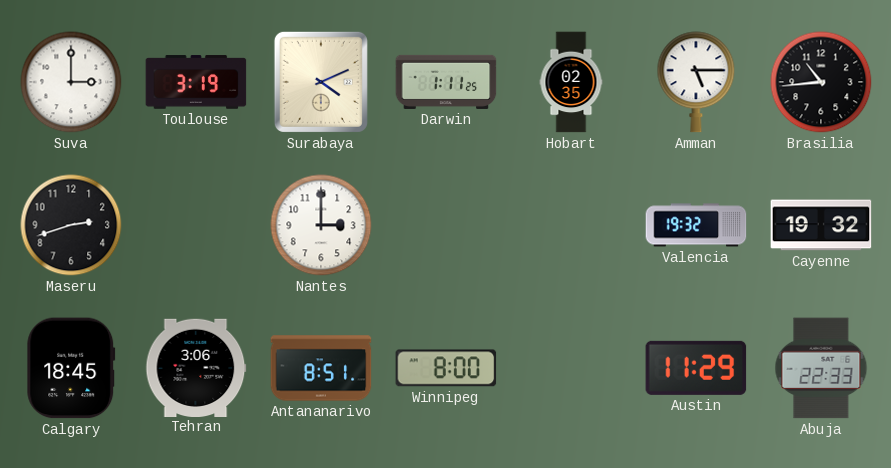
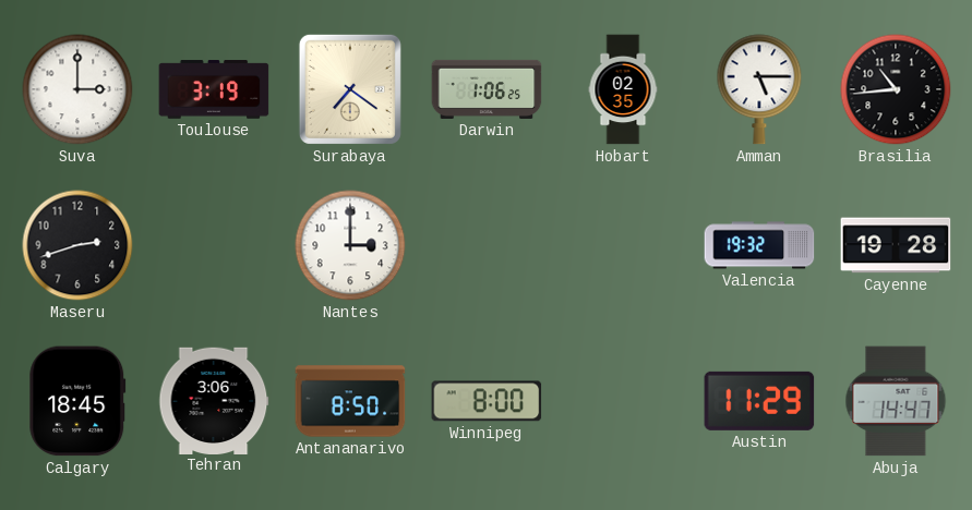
Surabaya: 4:11 -> 7:21 (350, 89)
Darwin: 1:11 -> 1:06 (487, 89)
Cayenne: 19:32 -> 19:28 (896, 245)
Antananarivo: 8:51 -> 8:50 (350, 401)
Abuja: 22:33 -> 14:47 (896, 401)
